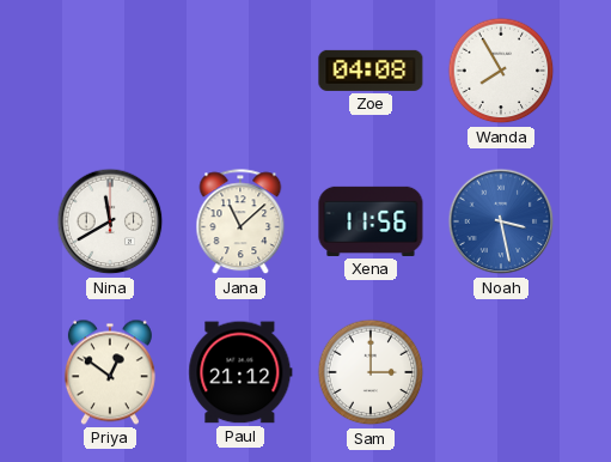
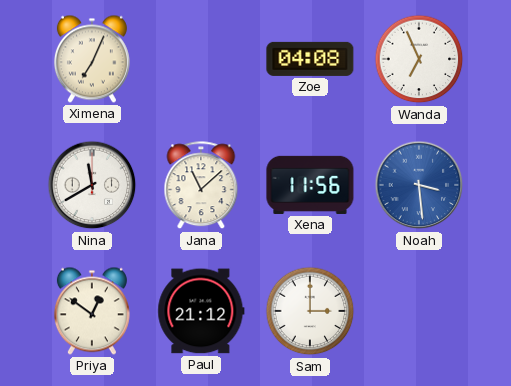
Ximena: none -> 7:04 (92, 59)
Wanda: 7:55 -> 6:56 (419, 59)
Noah: 3:28 -> 3:29 (419, 185)
